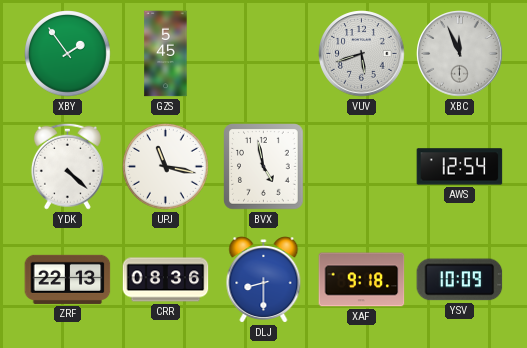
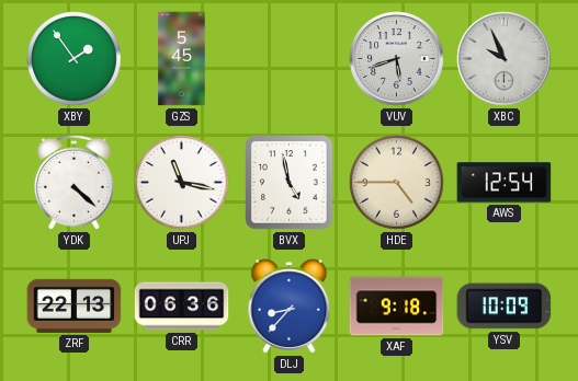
XBC: 11:56 -> 9:56 (505, 59)
HDE: none -> 4:45 (397, 183)
CRR: 08:36 -> 06:36 (182, 307)
DLJ: 8:30 -> 8:37 (290, 307)
